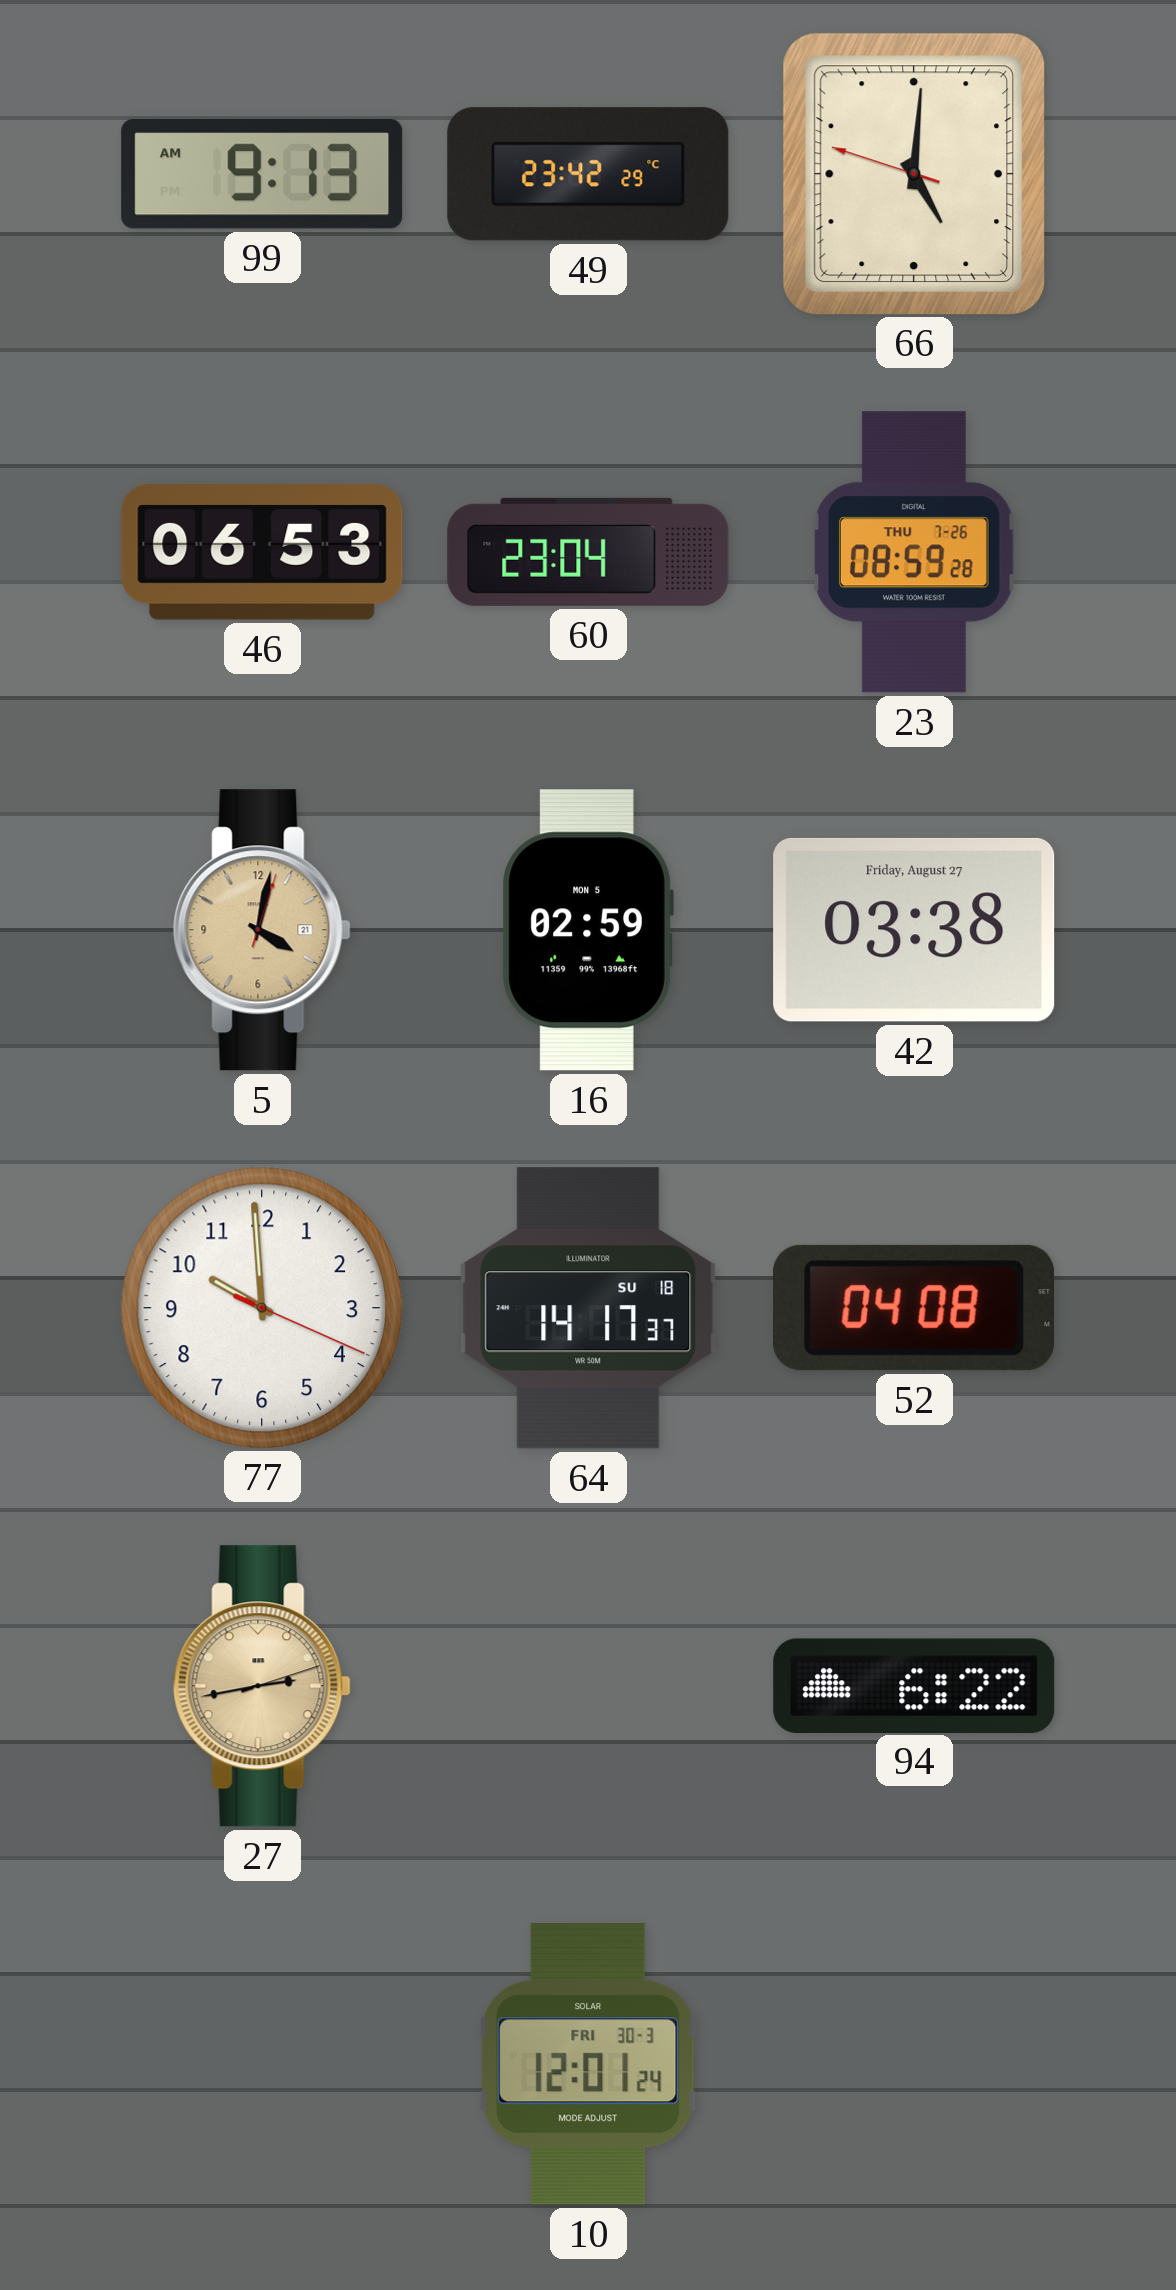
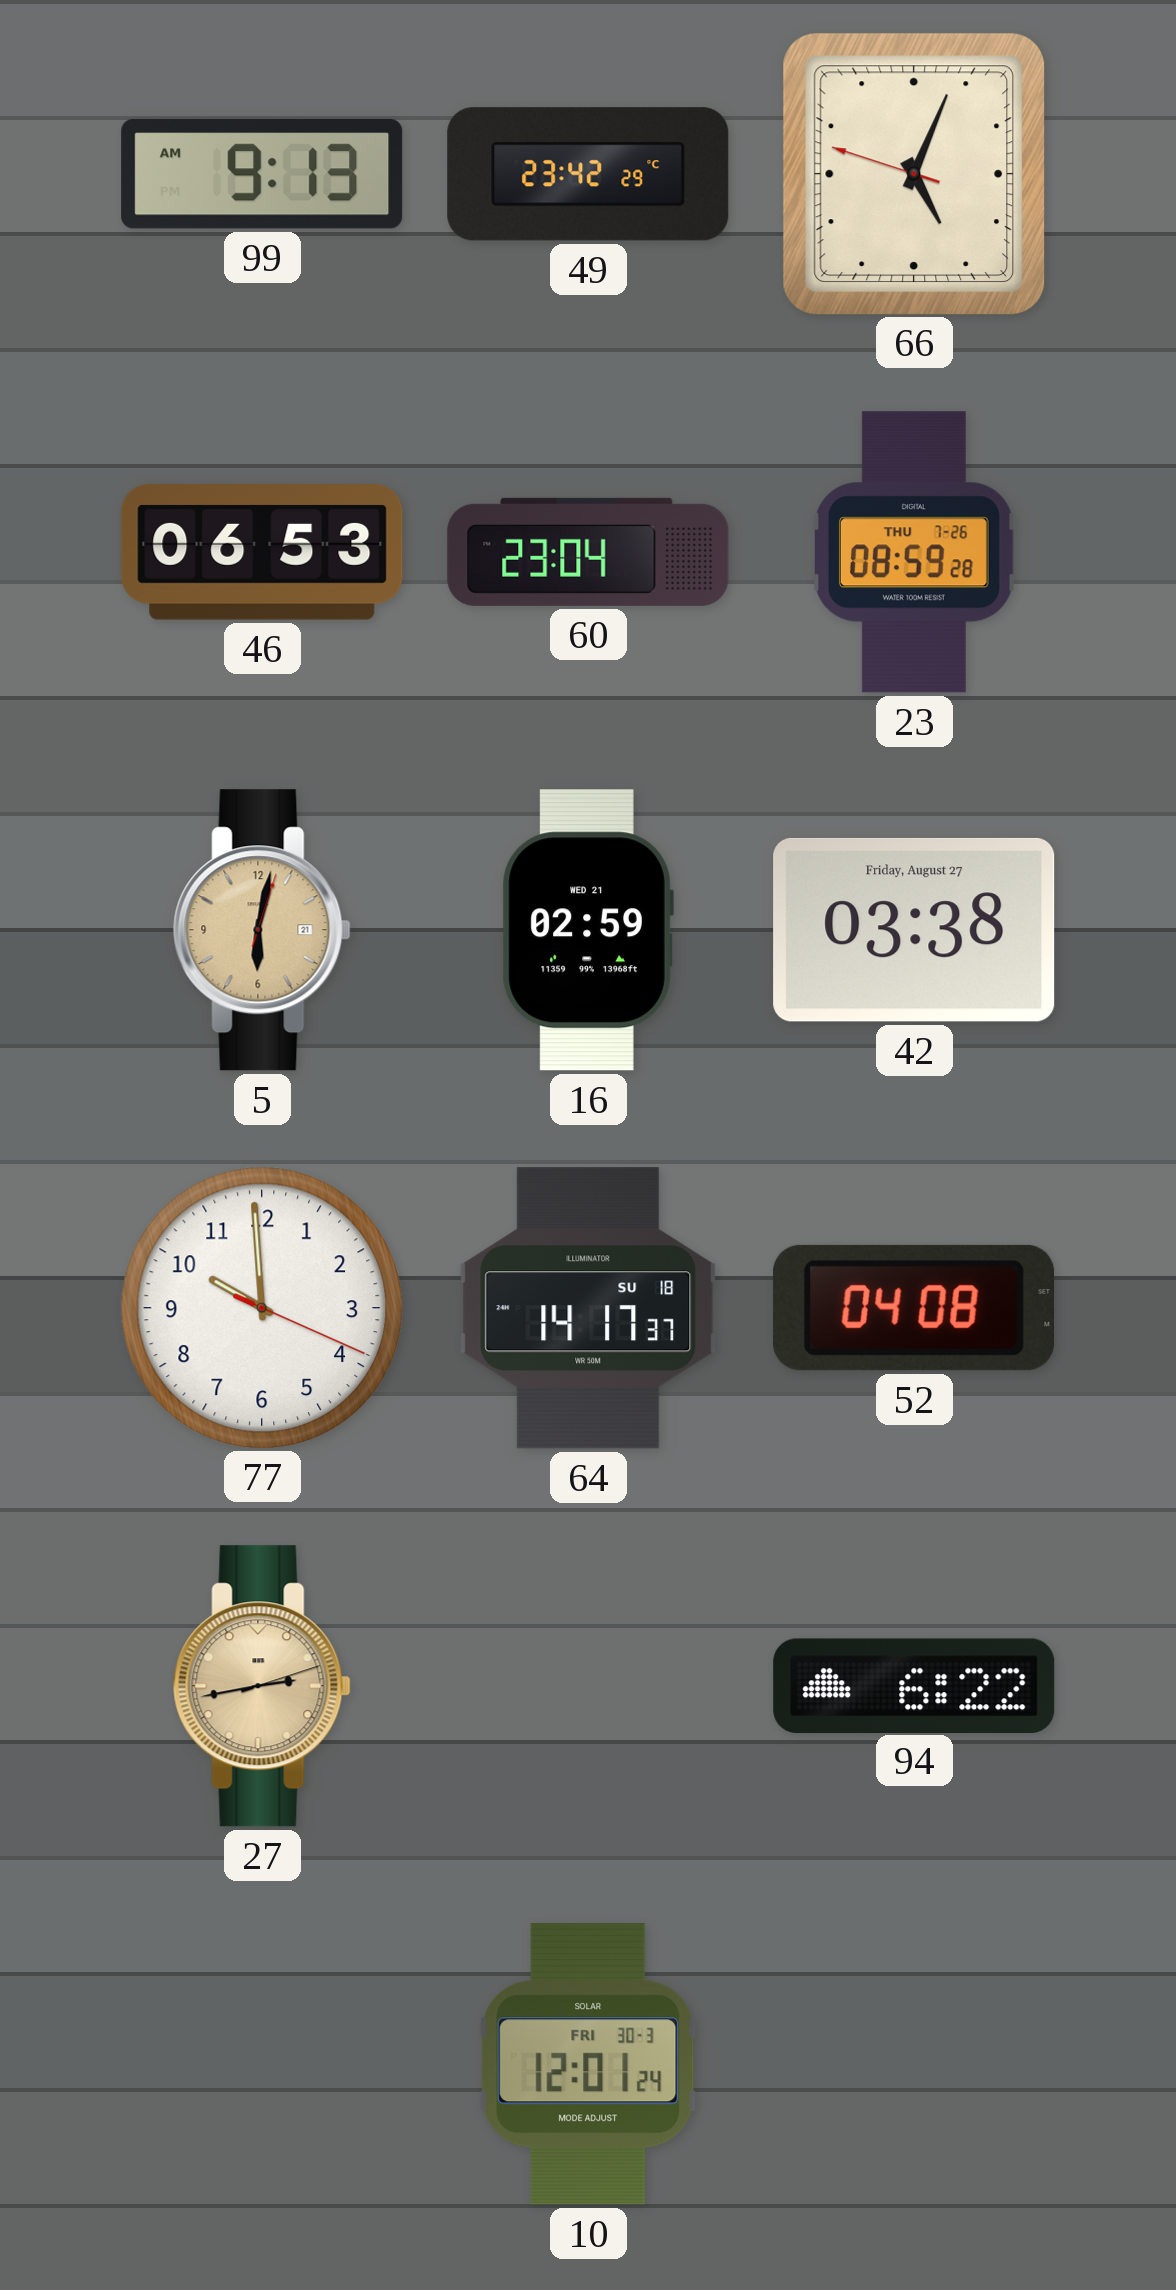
66: 5:00 -> 5:03 (913, 173)
5: 4:02 -> 6:02 (262, 930)
16 date: MON 5 -> WED 21 (588, 930)
